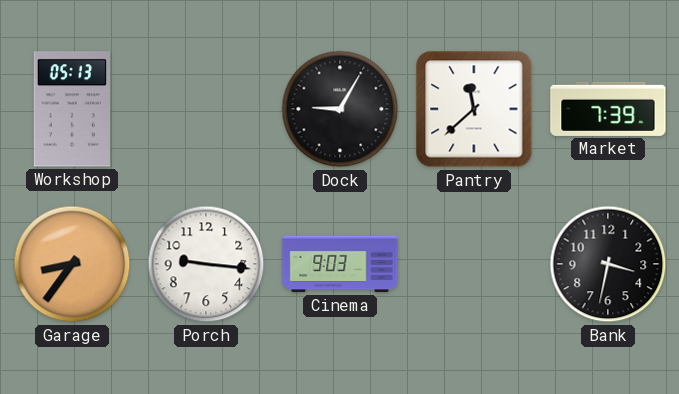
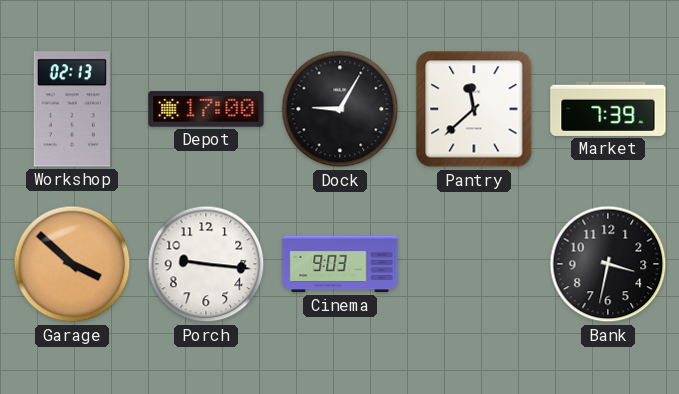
Workshop: 05:13 -> 02:13 (72, 109)
Depot: none -> 17:00 (206, 109)
Garage: 8:36 -> 3:52 (72, 264)
